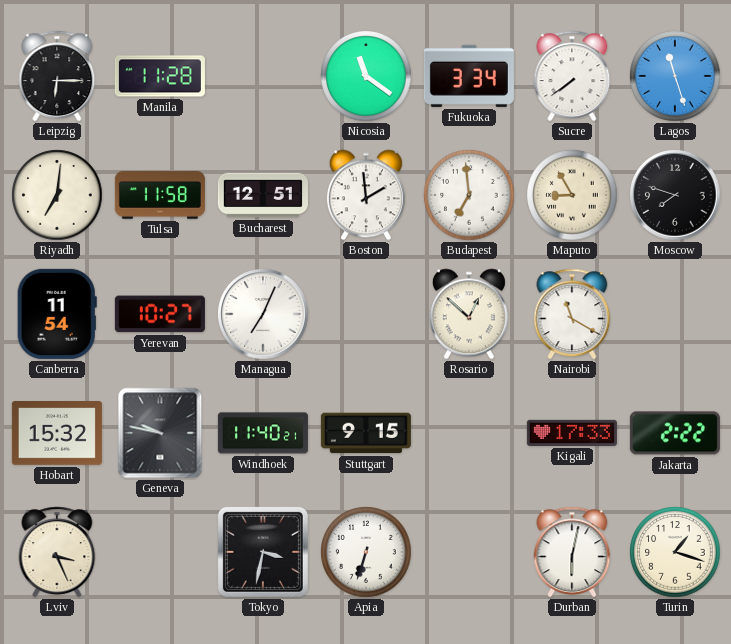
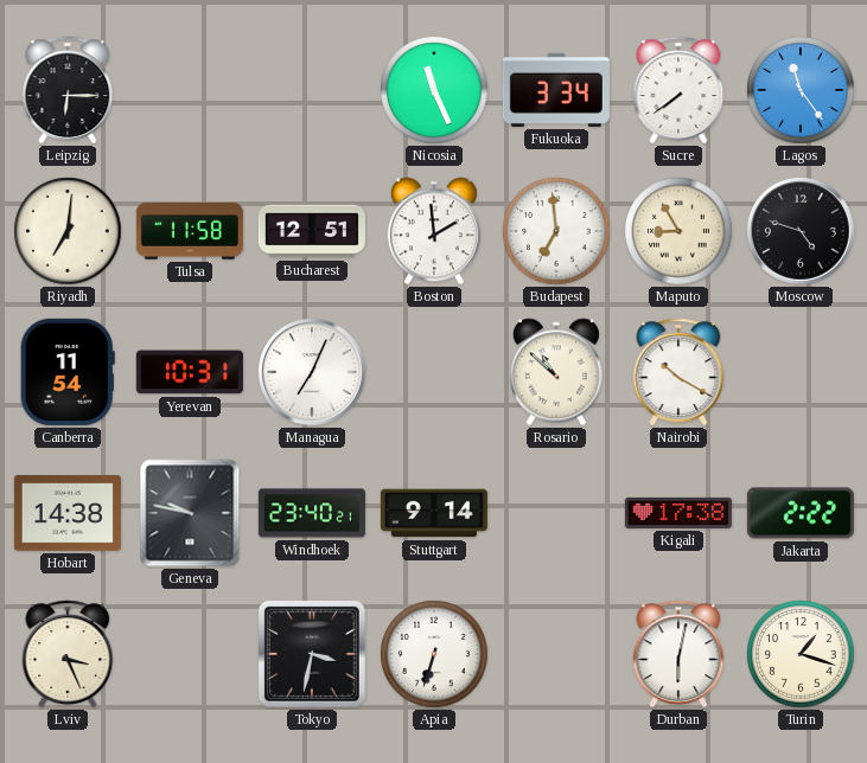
Manila: 11:28 -> none (160, 76)
Nicosia: 11:21 -> 11:26 (434, 90)
Lagos: 11:27 -> 11:24 (801, 90)
Moscow: 7:48 -> 4:48 (801, 231)
Yerevan: 10:27 -> 10:31 (190, 372)
Rosario: 12:52 -> 10:52 (556, 372)
Nairobi: 11:20 -> 10:20 (678, 372)
Hobart: 15:32 -> 14:38 (68, 514)
Windhoek: 11:40 -> 23:40 (312, 513)
Stuttgart: 9:15 -> 9:14 (434, 513)
Kigali: 17:33 -> 17:38 (678, 513)
